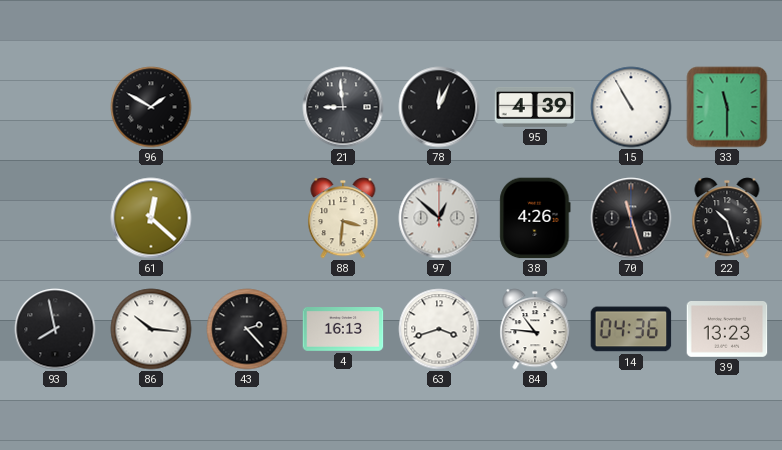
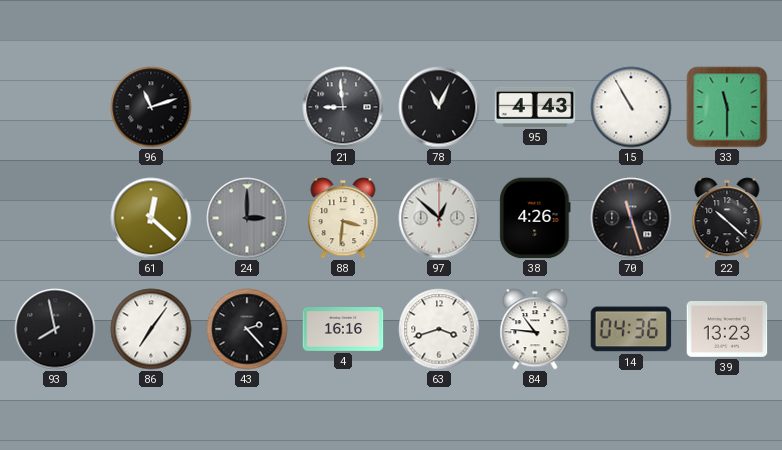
96: 1:50 -> 11:12 (151, 107)
78: 12:04 -> 11:04 (439, 107)
95: 4:39 -> 4:43 (535, 107)
24: none -> 3:00 (247, 218)
22: 10:27 -> 10:22 (727, 218)
86: 10:16 -> 7:06 (151, 329)
4: 16:13 -> 16:16 (343, 330)
